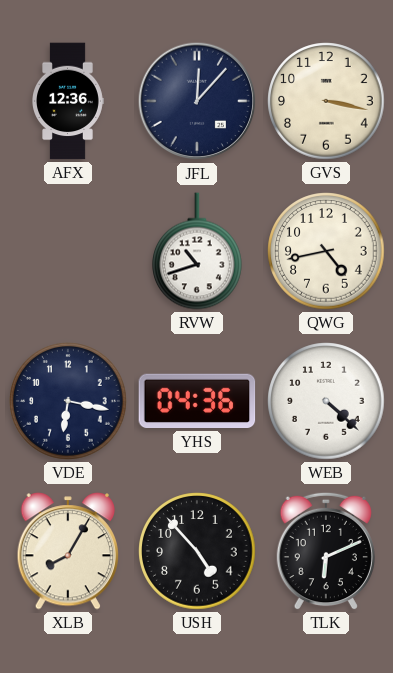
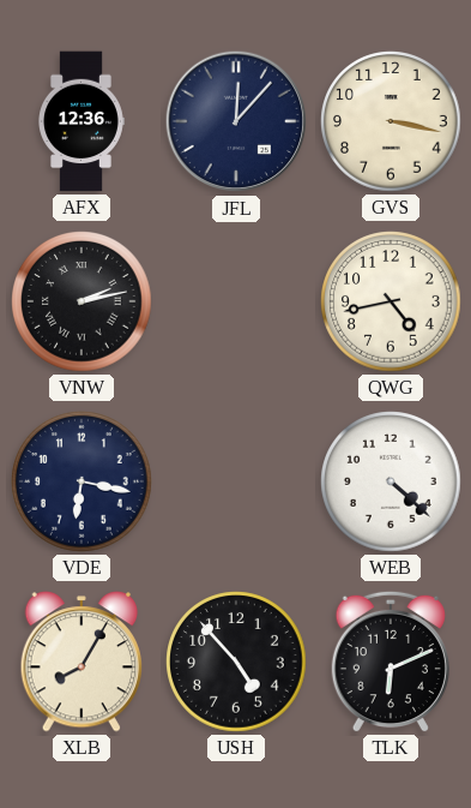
VNW: none -> 2:13 (81, 301)
RVW: 10:42 -> none (198, 251)
YHS: 04:36 -> none (197, 401)
